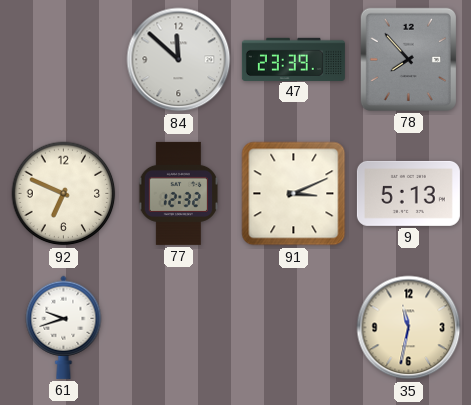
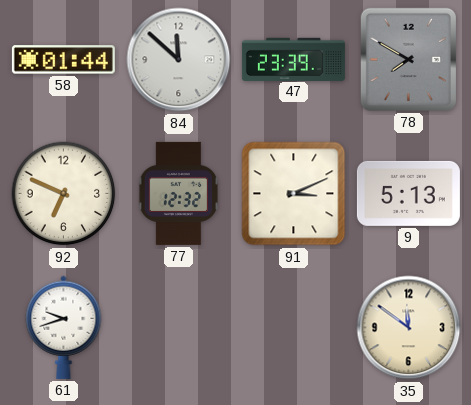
58: none -> 01:44 (63, 60)
78: 7:53 -> 7:50 (408, 59)
35: 11:32 -> 11:51 (409, 328)
